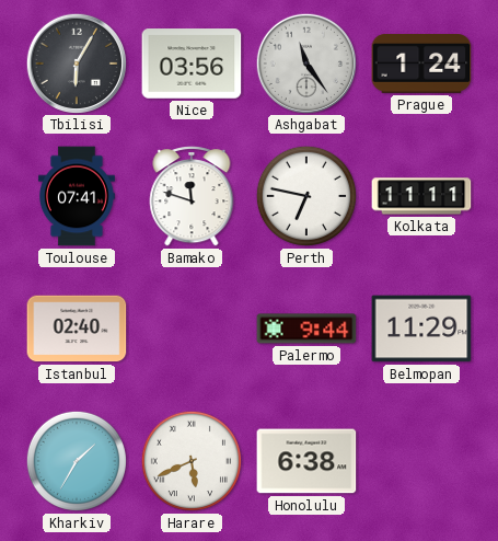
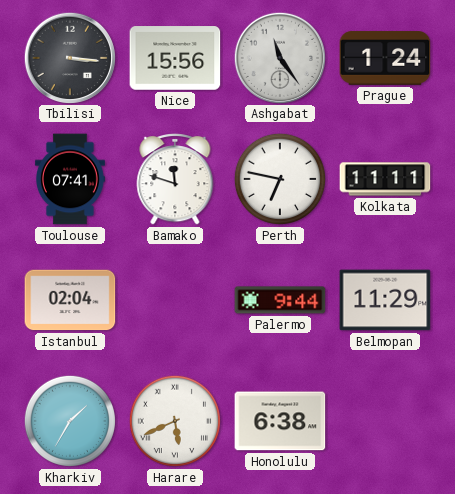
Tbilisi: 6:05 -> 3:16 (69, 57)
Nice: 03:56 -> 15:56 (175, 58)
Istanbul: 02:40 -> 02:04 (70, 300)
